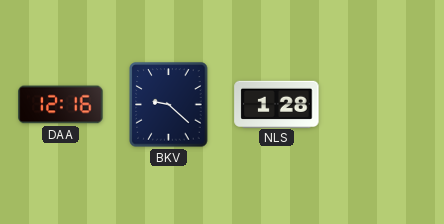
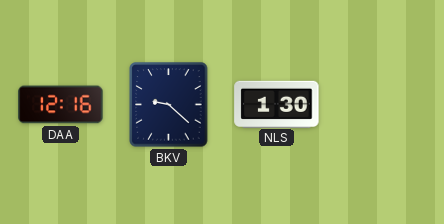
NLS: 1:28 -> 1:30 (277, 104)
